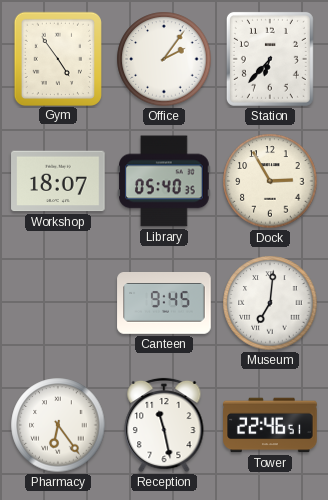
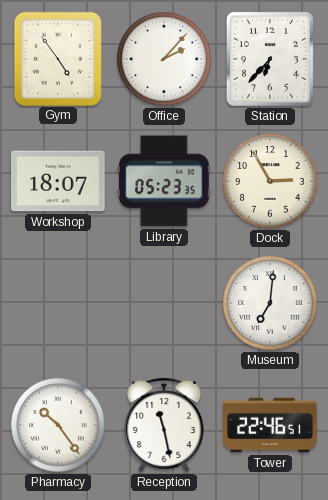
Office: 2:06 -> 2:07 (164, 59)
Library: 05:40 -> 05:23 (164, 181)
Canteen: 9:45 -> none (164, 303)
Pharmacy: 6:24 -> 10:24 (58, 425)
